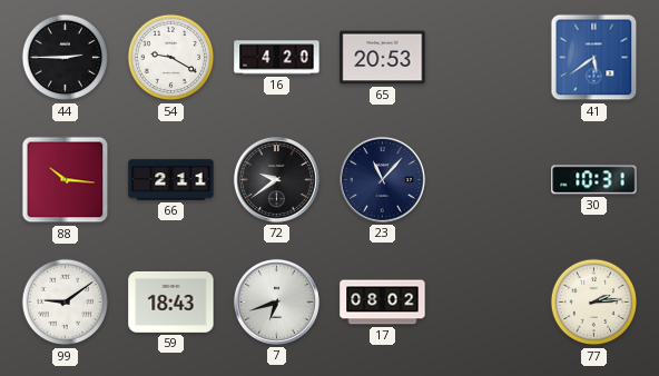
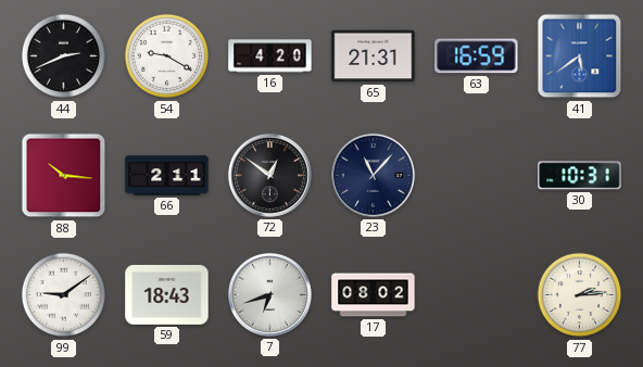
44: 2:45 -> 2:41 (64, 56)
65: 20:53 -> 21:31 (374, 56)
63: none -> 16:59 (477, 56)
72: 9:39 -> 12:51 (269, 175)
